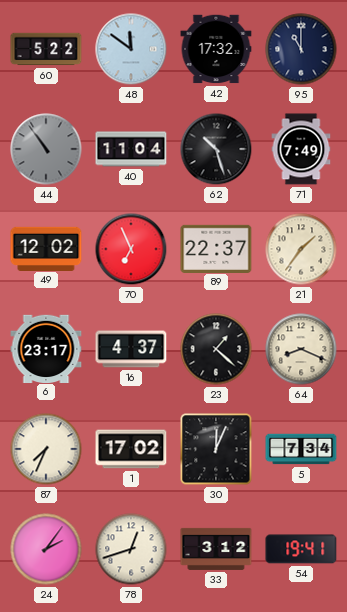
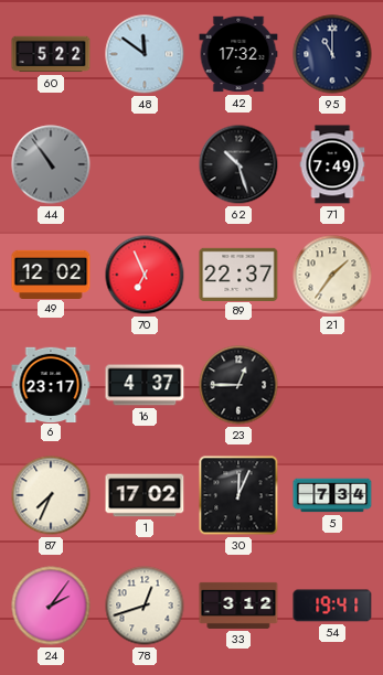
40: 11:04 -> none (131, 149)
23: 1:22 -> 12:45 (238, 385)
64: 8:19 -> none (301, 349)
